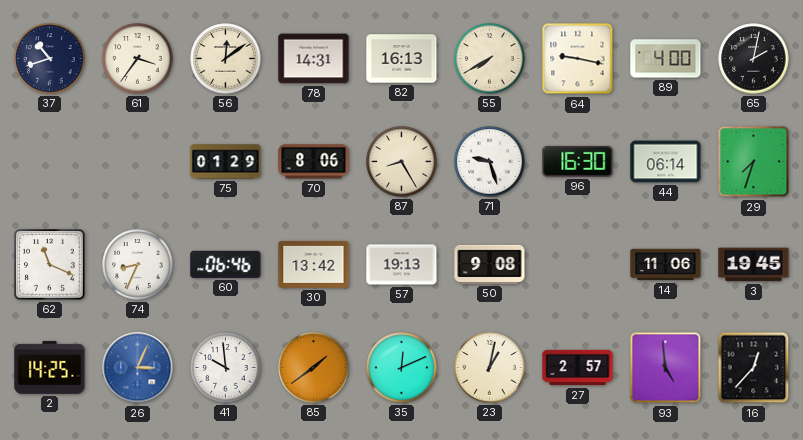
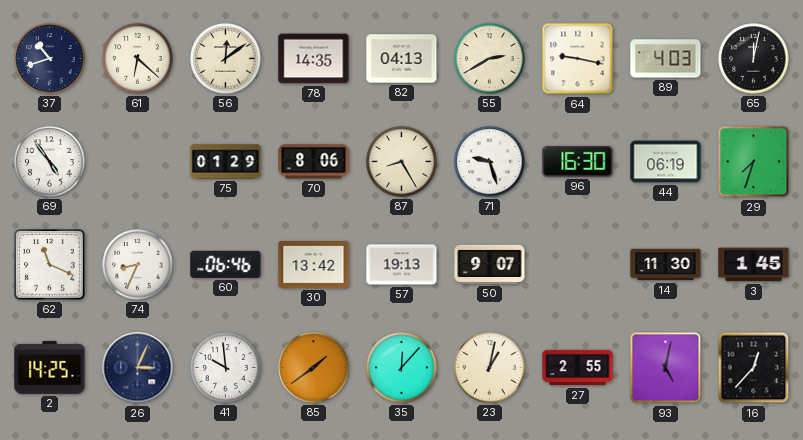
61: 3:36 -> 6:22 (138, 59)
78: 14:31 -> 14:35 (314, 59)
82: 16:13 -> 04:13 (402, 59)
55: 7:40 -> 2:40 (490, 59)
89: 4:00 -> 4:03 (666, 59)
65: 2:02 -> 12:02 (754, 59)
69: none -> 4:54 (50, 162)
44: 06:14 -> 06:19 (666, 162)
50: 9:08 -> 9:07 (490, 264)
14: 11:06 -> 11:30 (666, 265)
3: 19:45 -> 1:45 (754, 265)
26 dial: blue -> navy (138, 368)
35: 12:11 -> 12:07 (402, 368)
27: 2:57 -> 2:55 (578, 368)
93: 4:59 -> 5:02 (666, 368)
